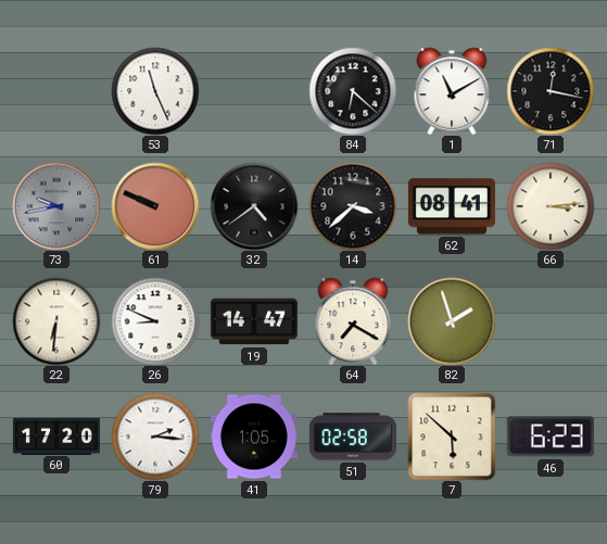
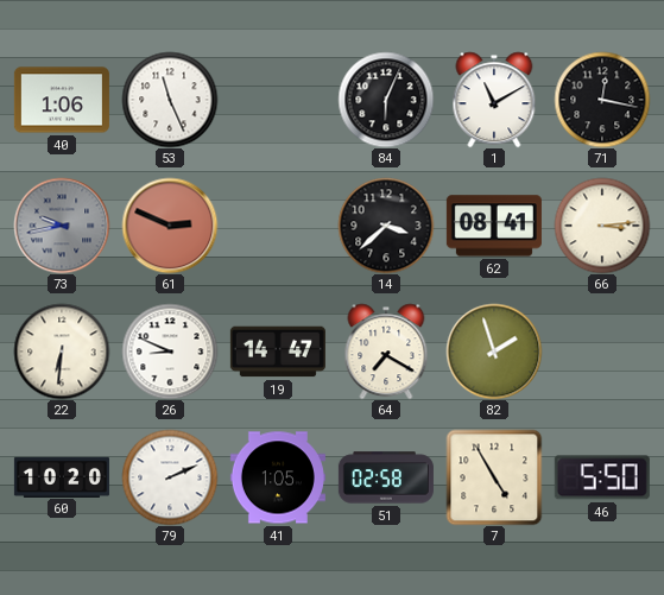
40: none -> 1:06 (62, 100)
84: 6:22 -> 6:04 (386, 100)
61: 9:49 -> 2:49 (170, 226)
32: 4:39 -> none (254, 206)
60: 17:20 -> 10:20 (62, 476)
79: 2:16 -> 2:11 (170, 477)
7: 5:52 -> 4:55 (494, 477)
46: 6:23 -> 5:50 (602, 477)
